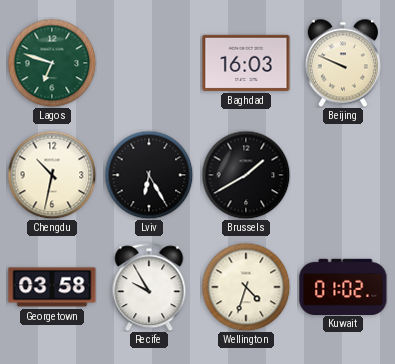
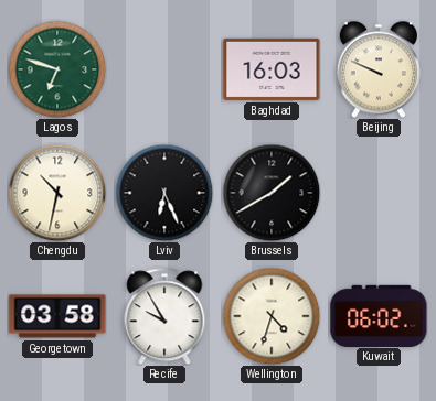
Lviv: 6:25 -> 6:26 (164, 193)
Kuwait: 01:02 -> 06:02 (379, 315)
